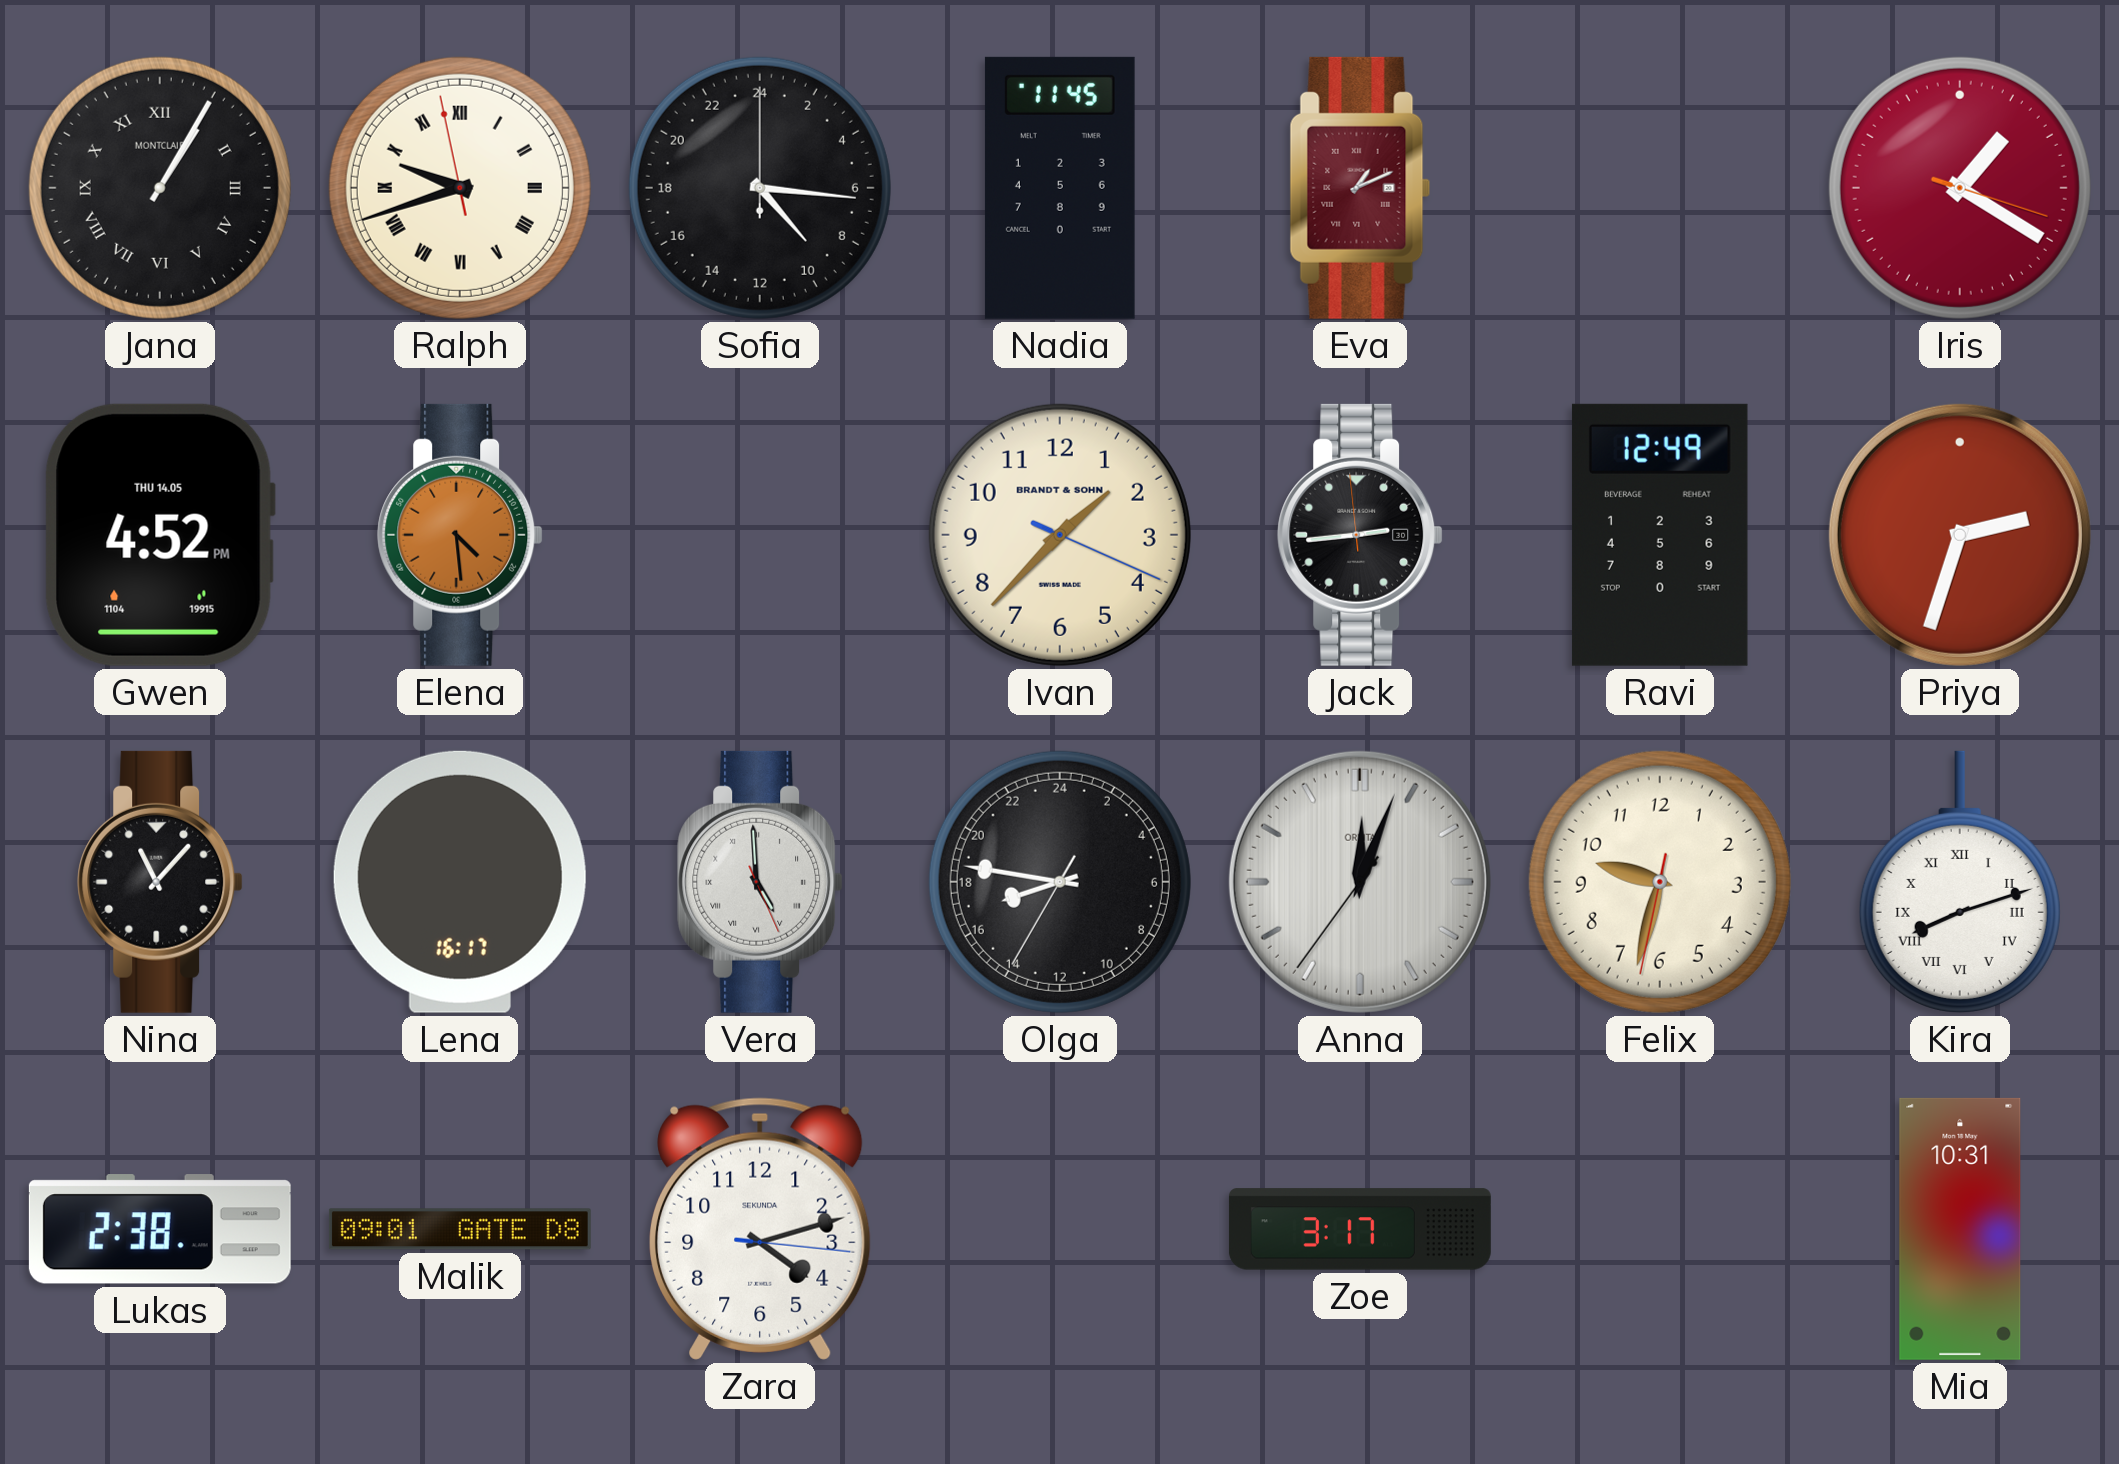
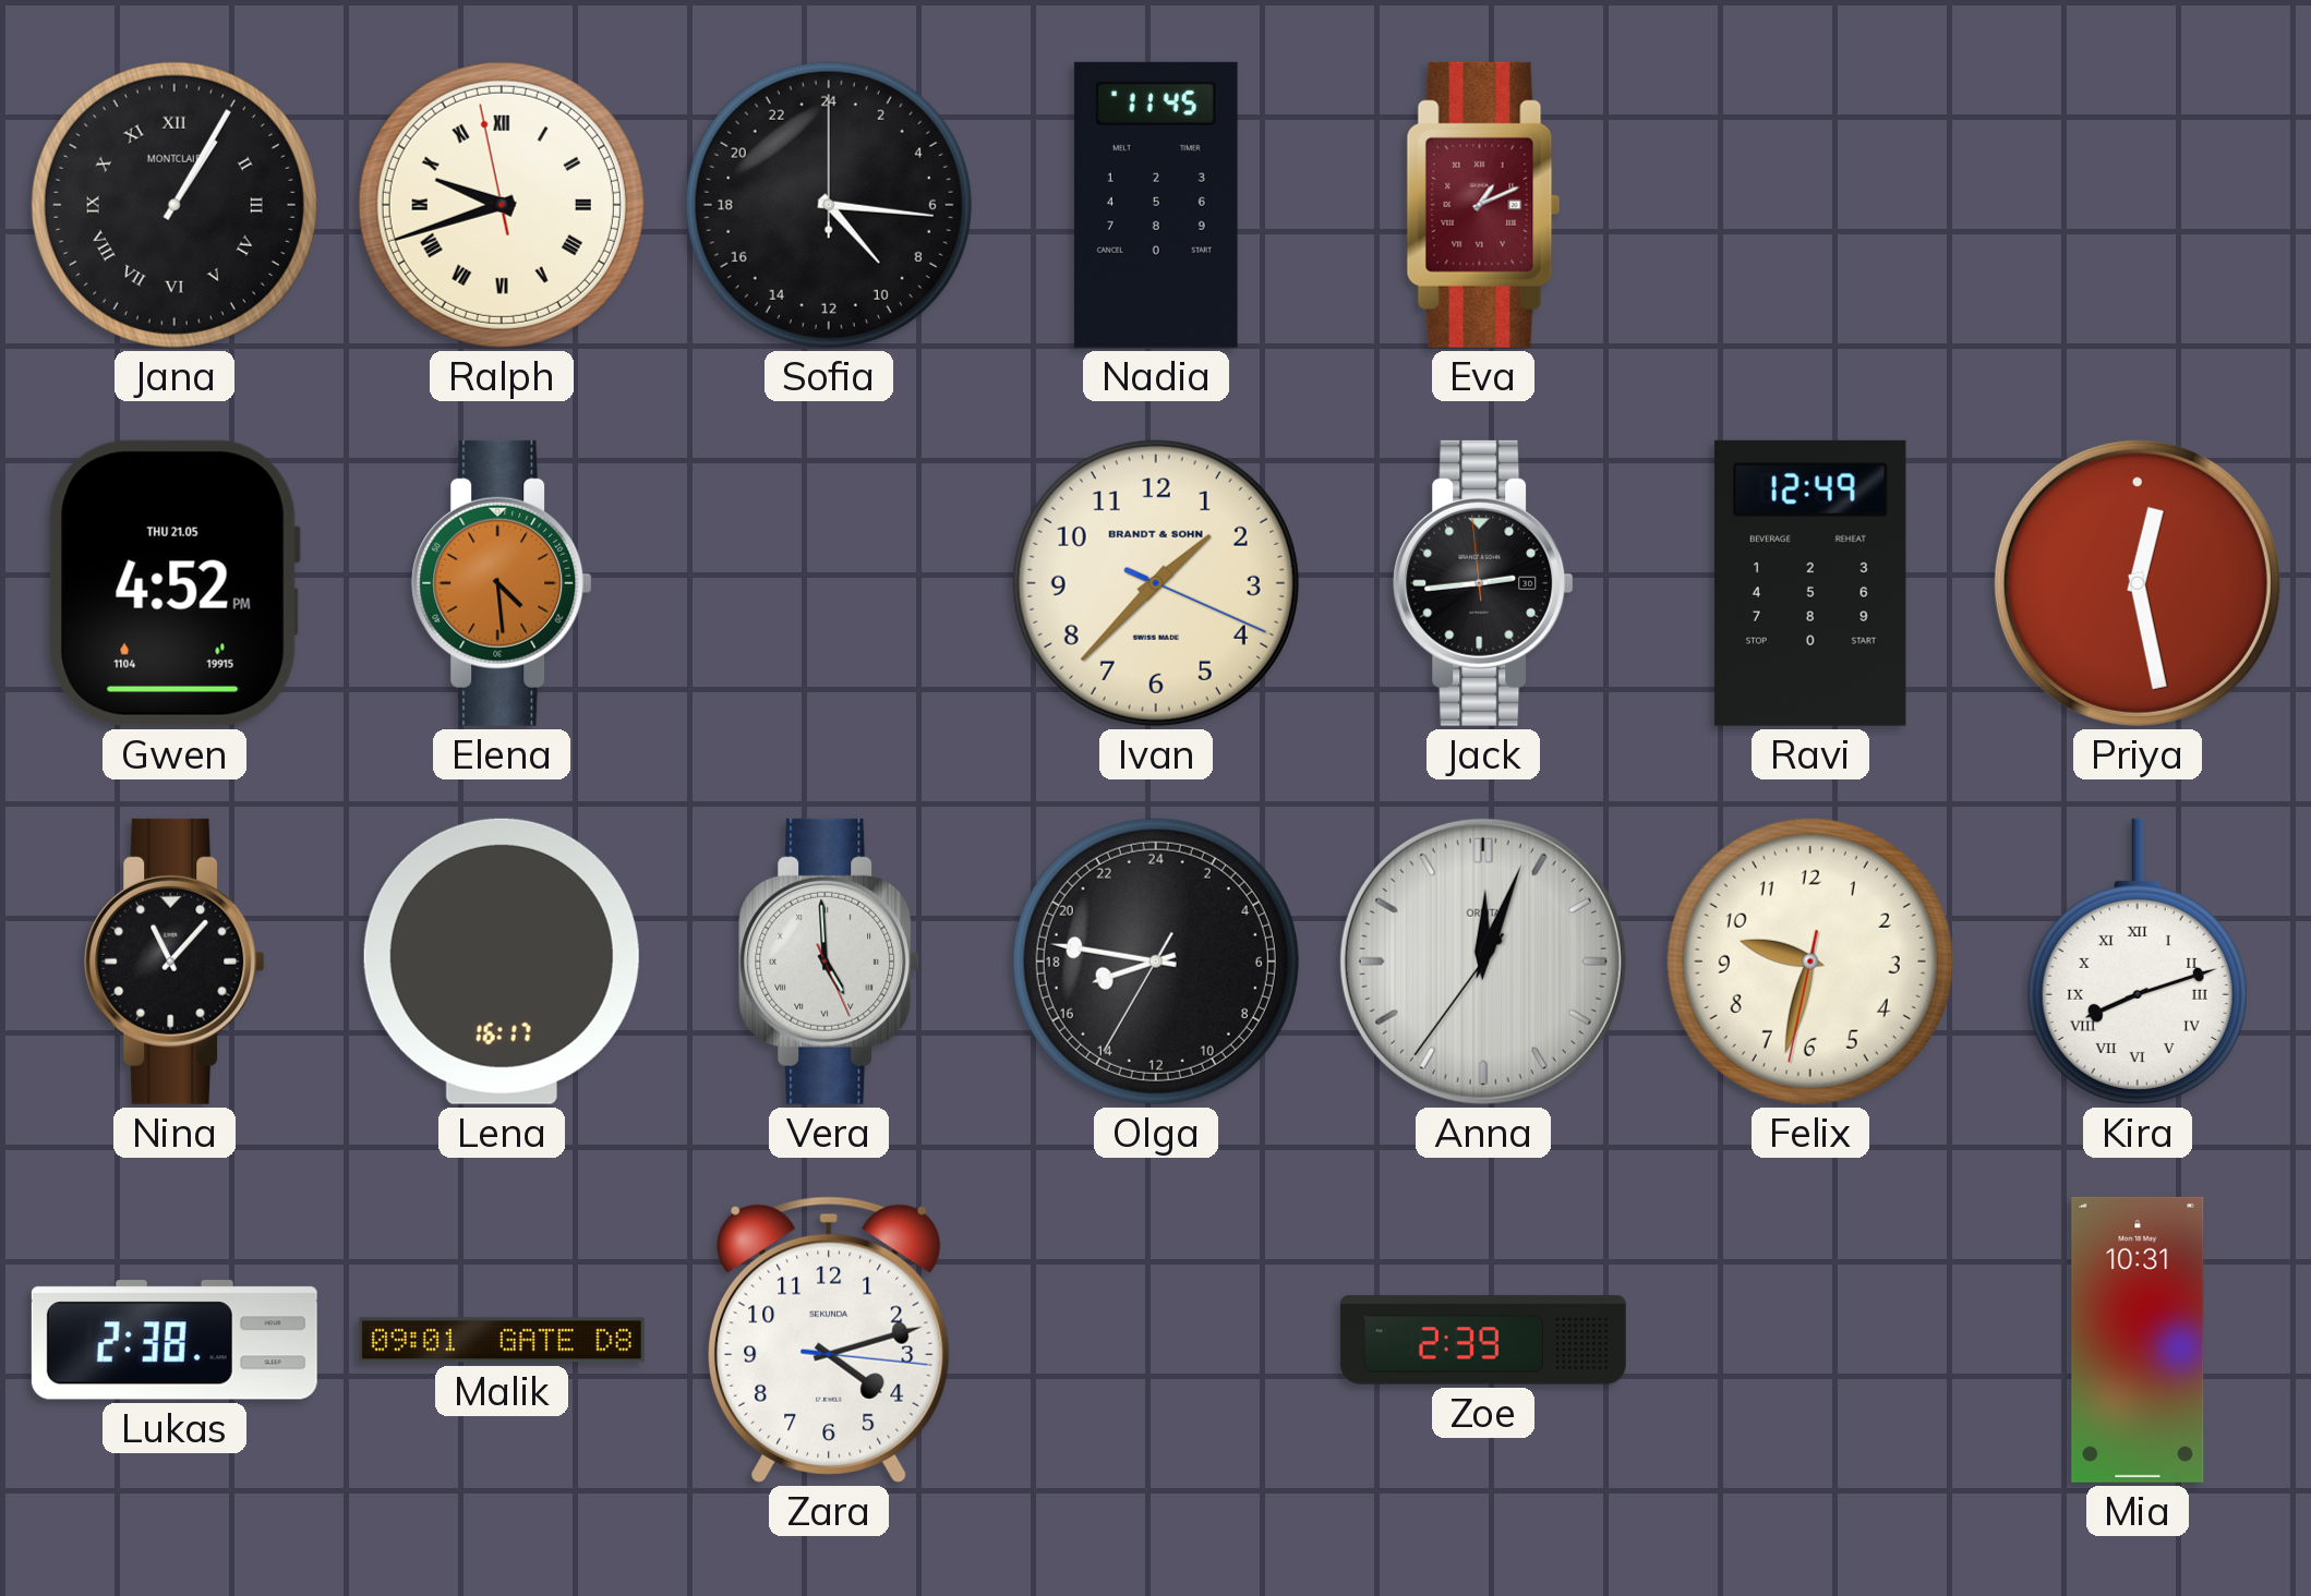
Iris: 1:20 -> none (1960, 188)
Gwen date: THU 14.05 -> THU 21.05 (174, 583)
Priya: 2:33 -> 12:28 (2138, 583)
Zoe: 3:17 -> 2:39 (1483, 1340)
